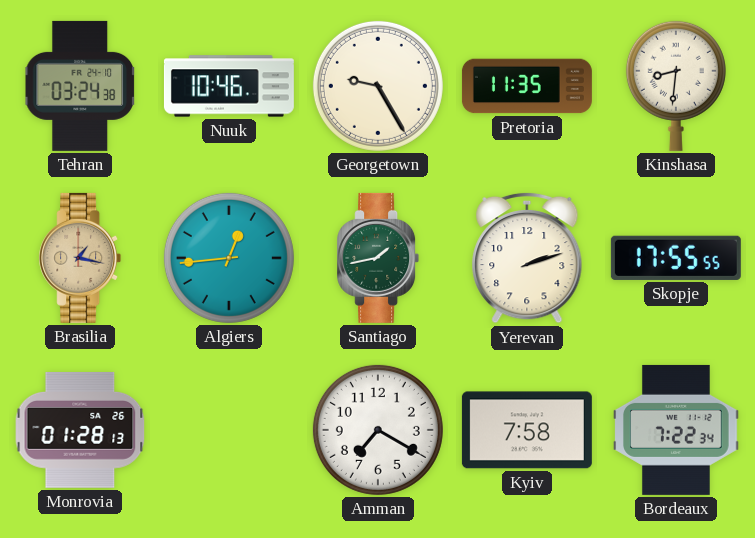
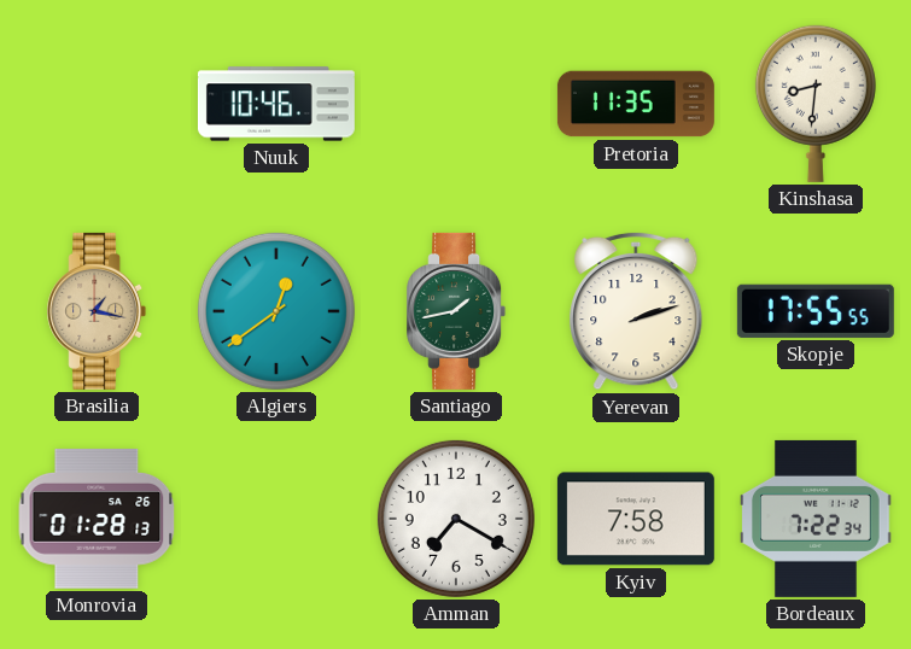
Tehran: 03:24 -> none (79, 86)
Georgetown: 9:25 -> none (378, 86)
Algiers: 12:44 -> 12:39 (276, 311)
